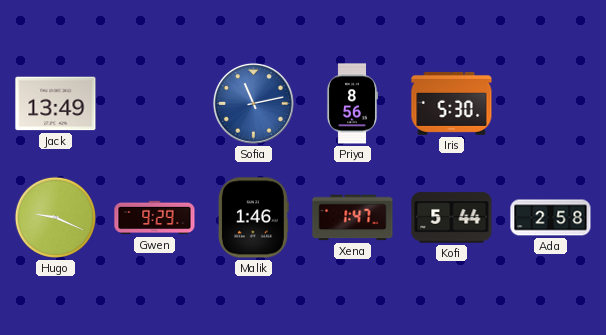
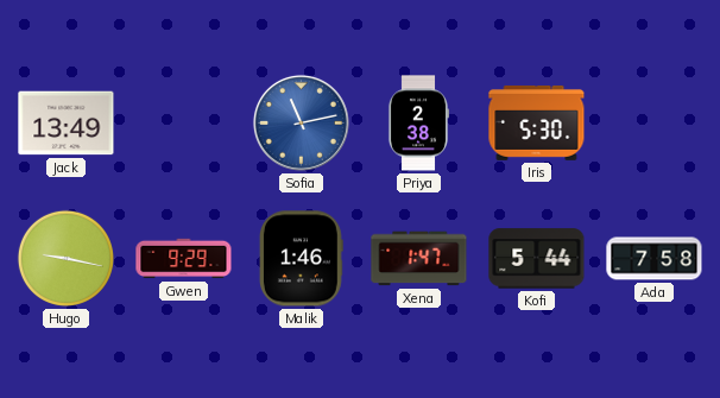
Priya: 8:56 -> 2:38 (417, 124)
Hugo: 9:19 -> 9:17 (65, 258)
Ada: 2:58 -> 7:58 (655, 259)
